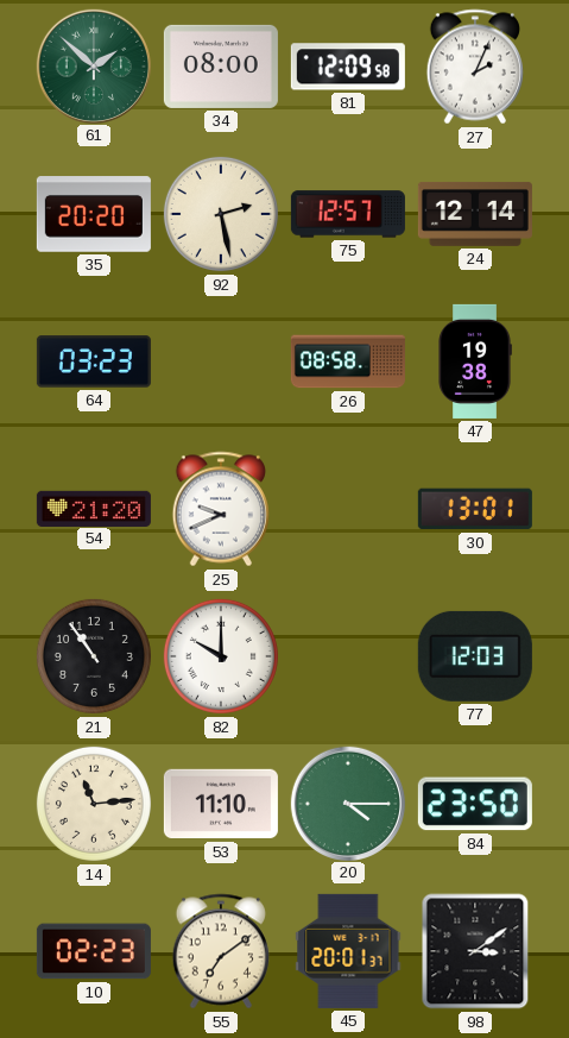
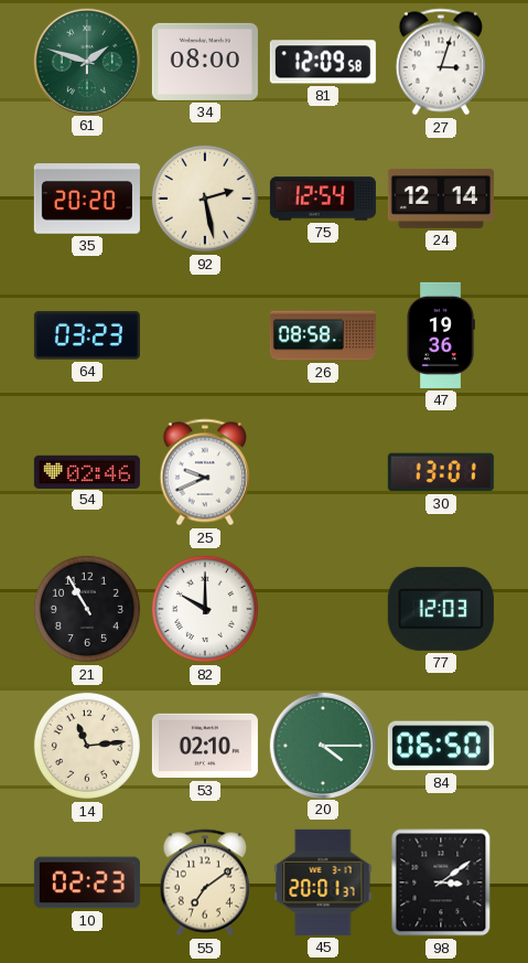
61: 1:52 -> 1:48 (86, 61)
27: 2:04 -> 3:03 (440, 62)
75: 12:57 -> 12:54 (323, 199)
47: 19:38 -> 19:36 (441, 335)
54: 21:20 -> 02:46 (87, 471)
21: 10:54 -> 10:55 (87, 609)
53: 11:10 -> 02:10 (205, 746)
84: 23:50 -> 06:50 (441, 746)
